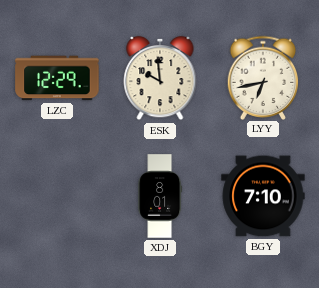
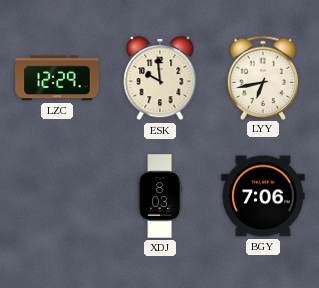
XDJ: 8:01 -> 8:03 (160, 196)
BGY: 7:10 -> 7:06 (263, 196)
